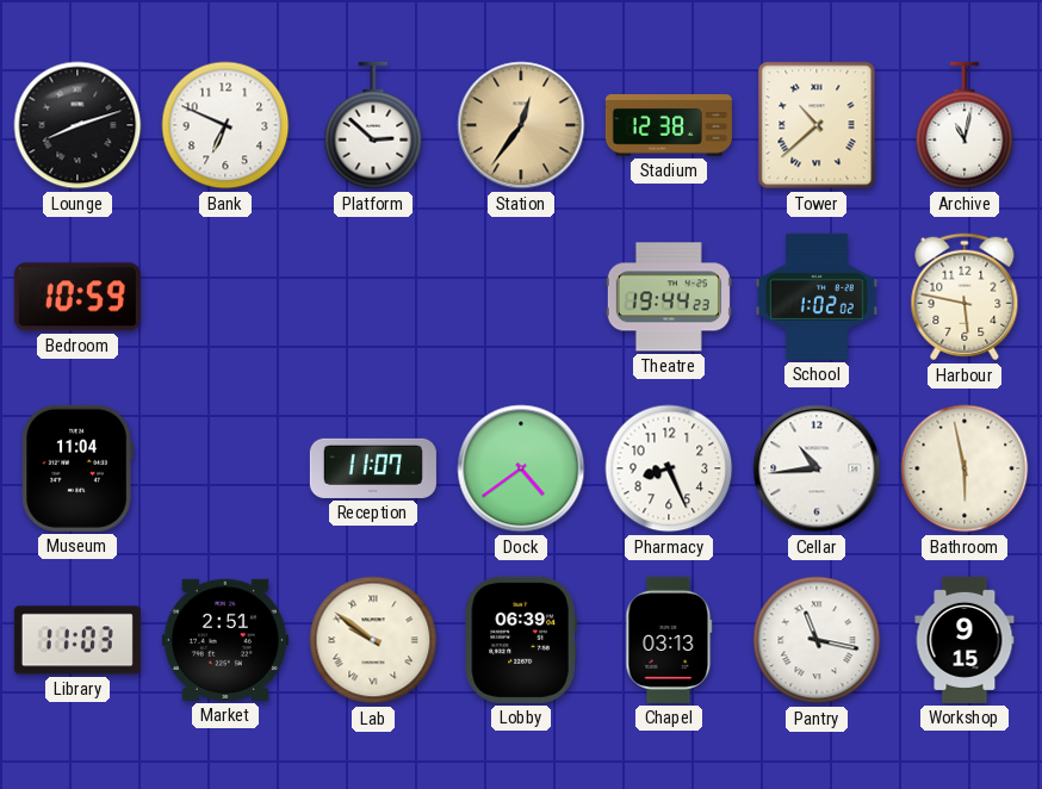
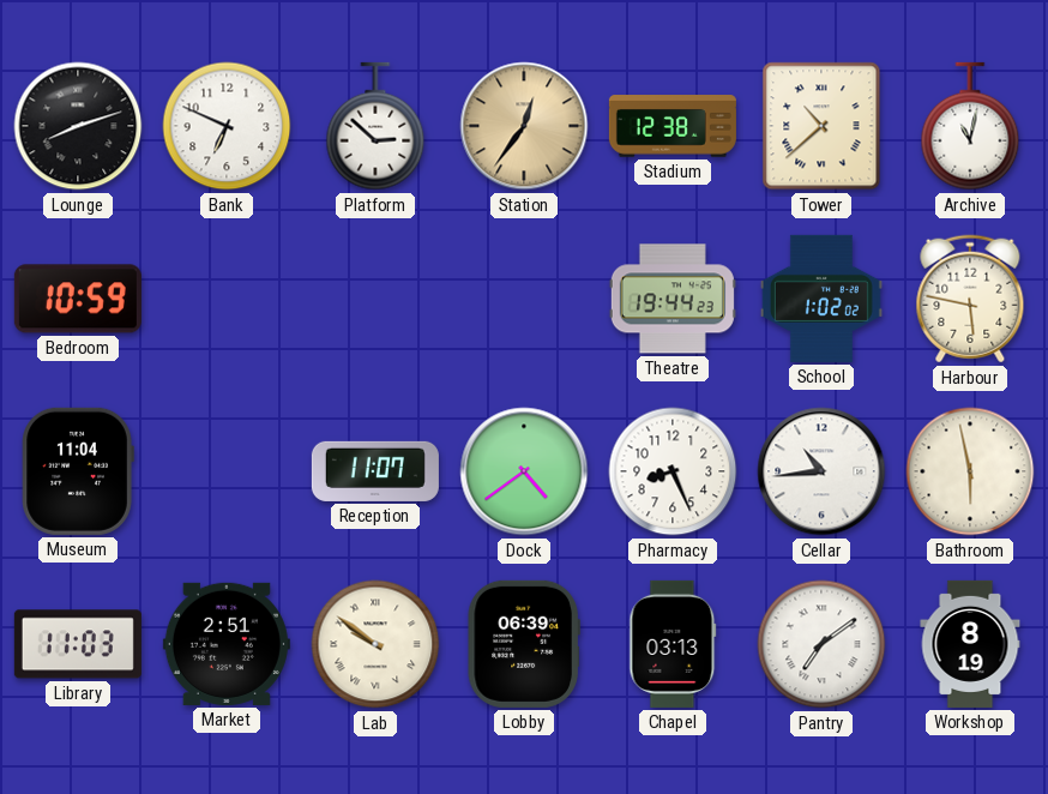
Pantry: 11:17 -> 7:09 (821, 644)
Workshop: 9:15 -> 8:19 (970, 644)
